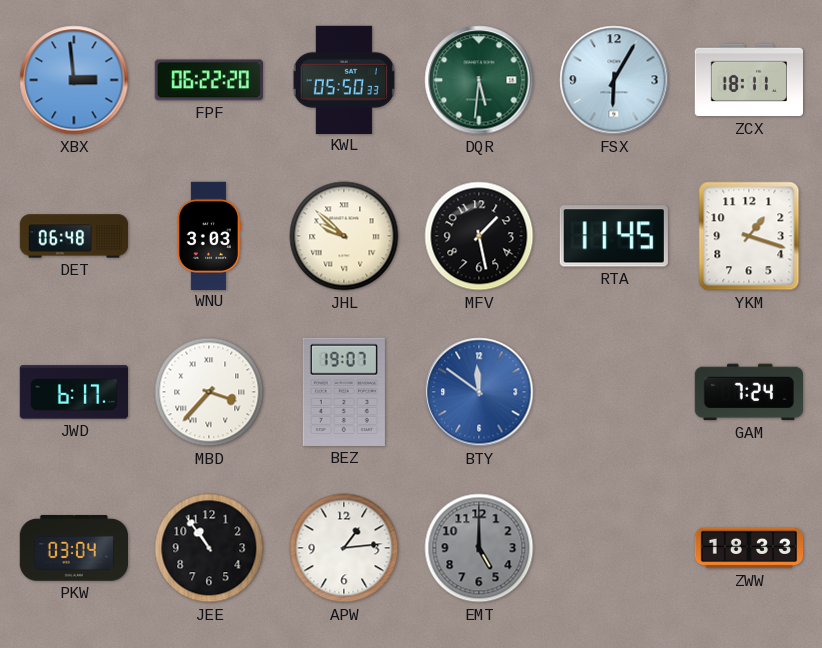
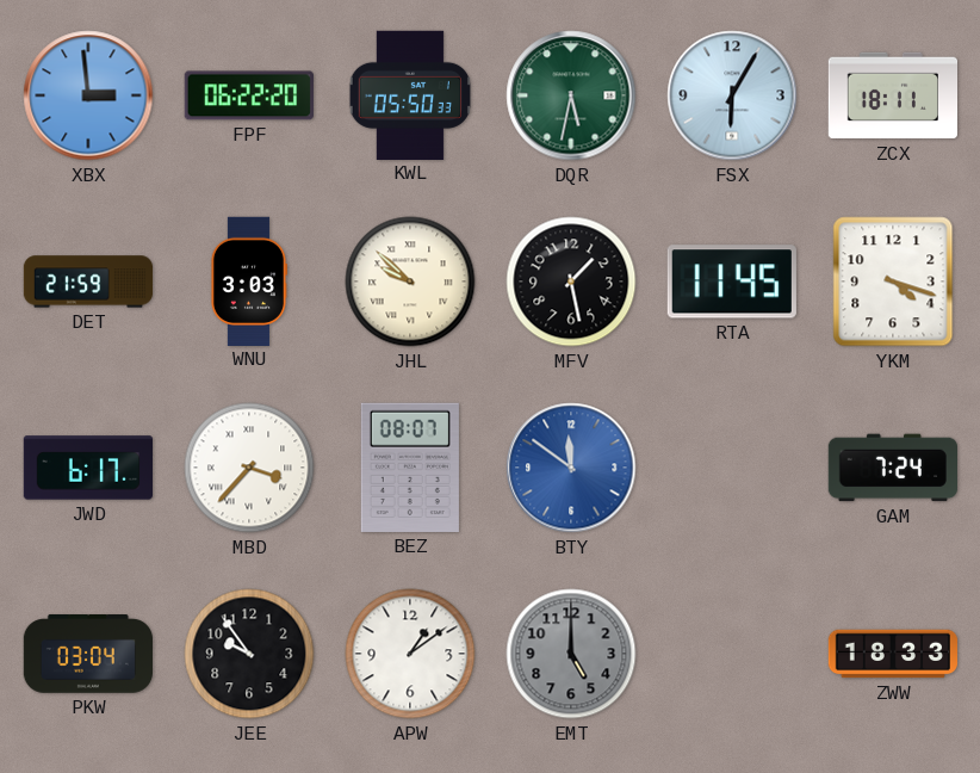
DQR: 5:31 -> 5:32 (571, 95)
DET: 06:48 -> 21:59 (88, 282)
YKM: 1:18 -> 4:18 (893, 282)
BEZ: 19:07 -> 08:07 (410, 468)
JEE: 10:54 -> 9:54 (249, 654)
APW: 1:14 -> 1:09 (410, 654)
